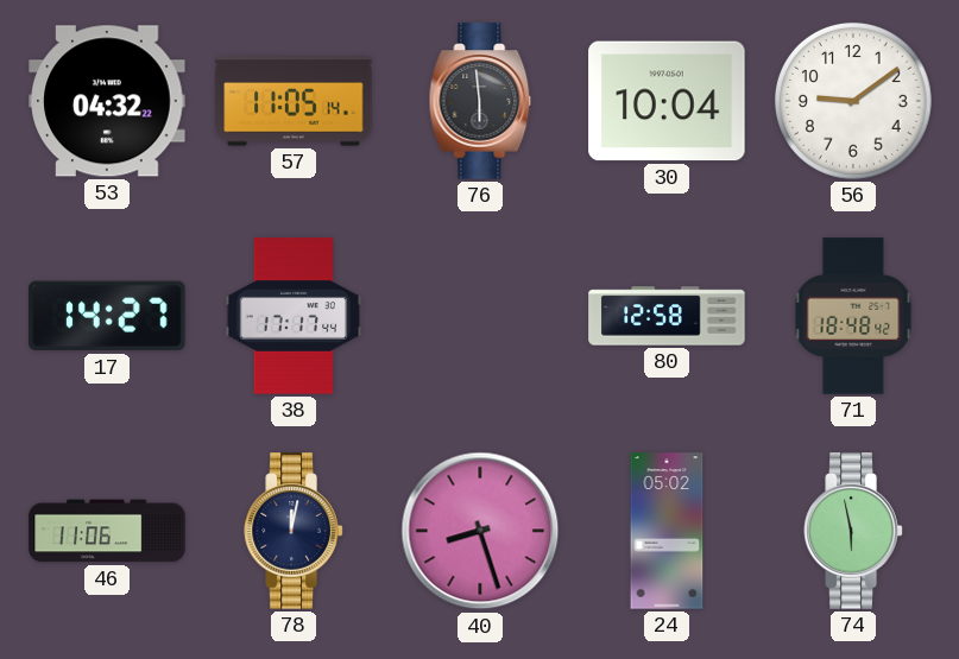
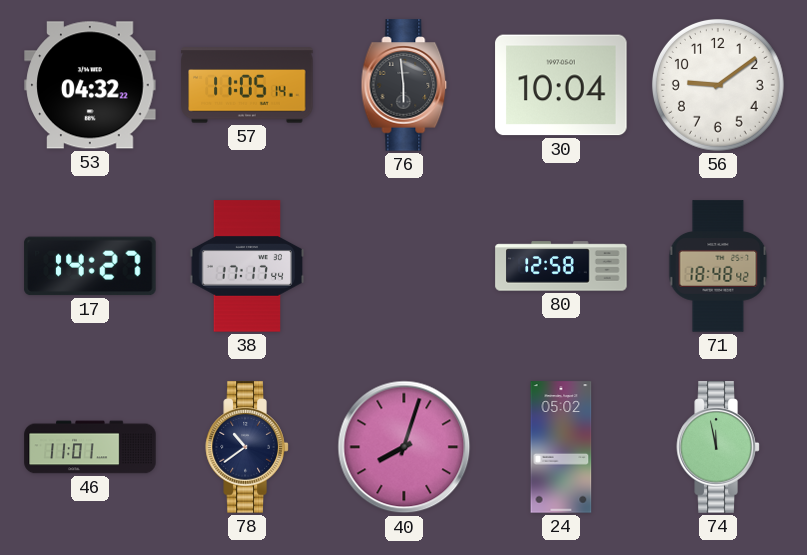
46: 11:06 -> 11:01 (90, 447)
78: 12:02 -> 10:39 (247, 447)
40: 8:27 -> 8:03 (404, 447)
74: 5:58 -> 11:58 (718, 447)
